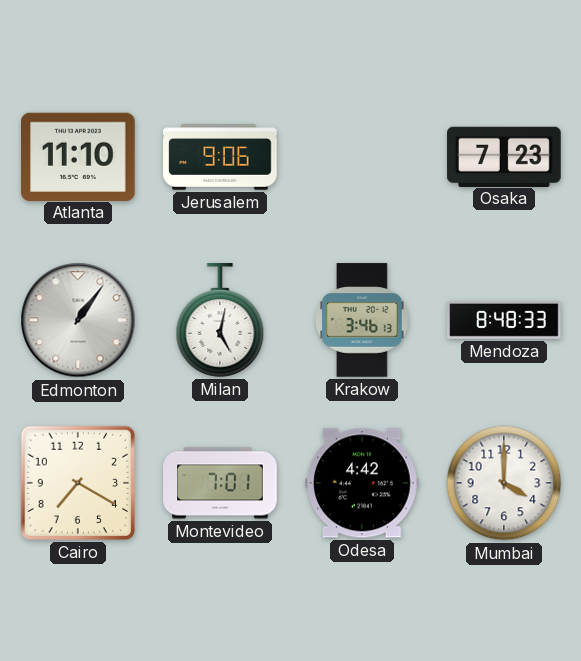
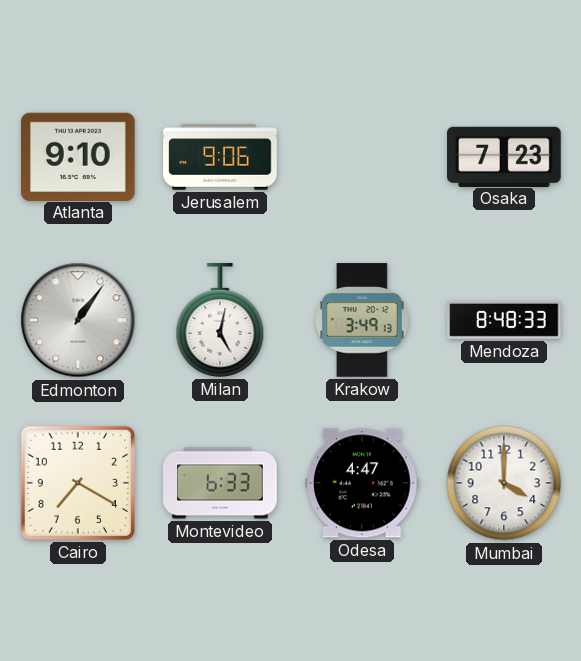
Atlanta: 11:10 -> 9:10 (78, 156)
Krakow: 3:46 -> 3:49 (362, 320)
Montevideo: 7:01 -> 6:33 (220, 483)
Odesa: 4:42 -> 4:47 (362, 483)
